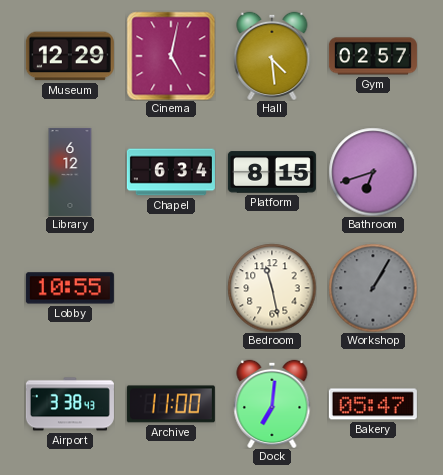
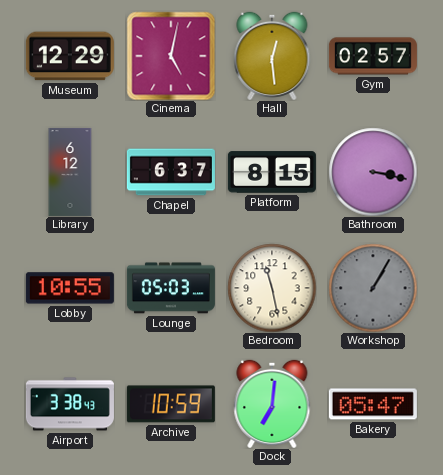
Hall: 4:29 -> 12:29 (272, 55)
Chapel: 6:34 -> 6:37 (171, 172)
Bathroom: 6:42 -> 3:17 (373, 172)
Lounge: none -> 05:03 (171, 288)
Archive: 11:00 -> 10:59 (171, 404)
